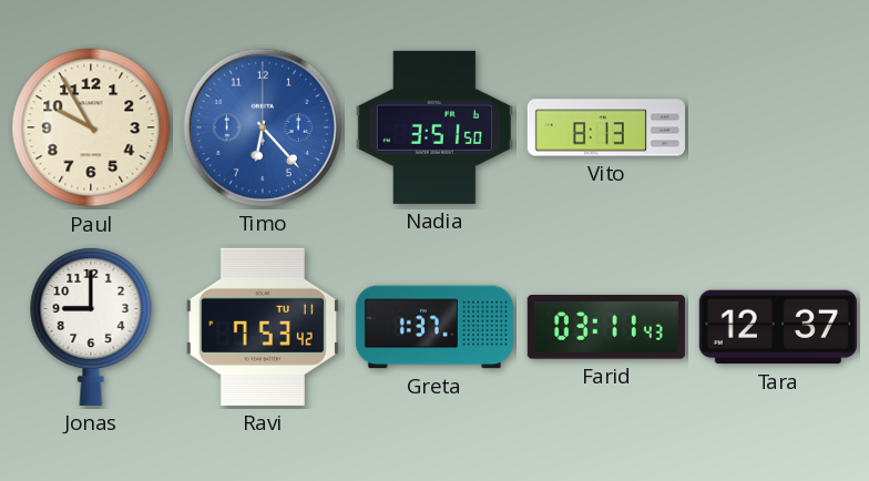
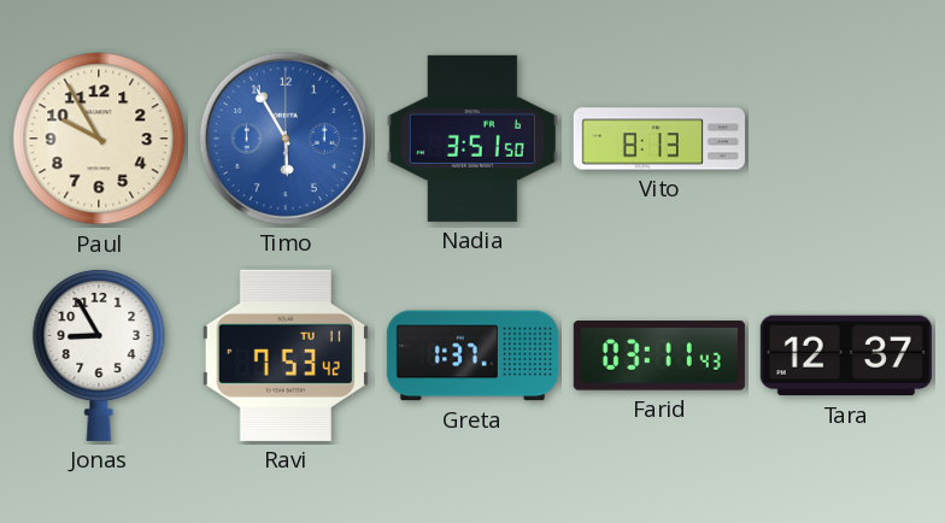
Timo: 6:23 -> 5:55 (286, 139)
Jonas: 9:00 -> 8:55 (99, 354)
